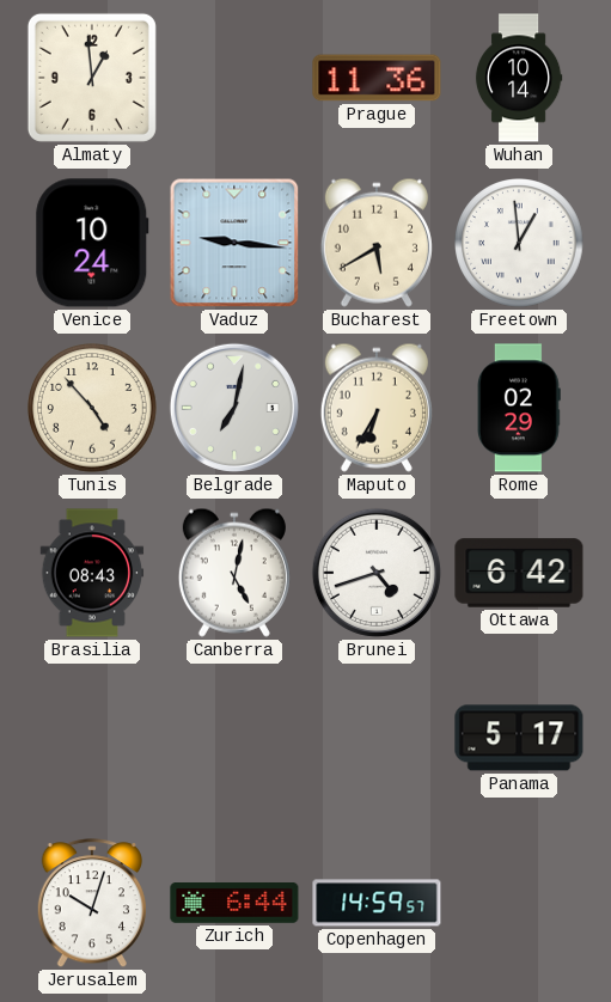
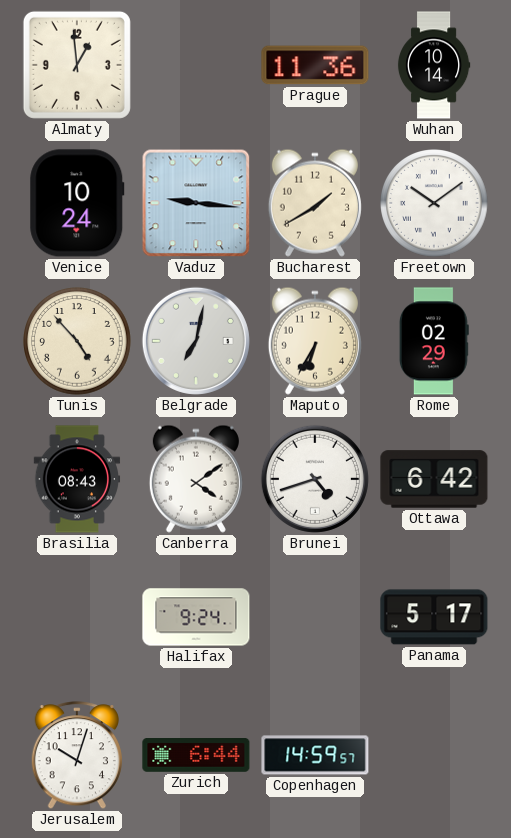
Bucharest: 5:40 -> 1:40 (315, 203)
Freetown: 12:59 -> 10:09 (434, 203)
Canberra: 5:02 -> 4:09 (196, 479)
Halifax: none -> 9:24 (196, 617)
